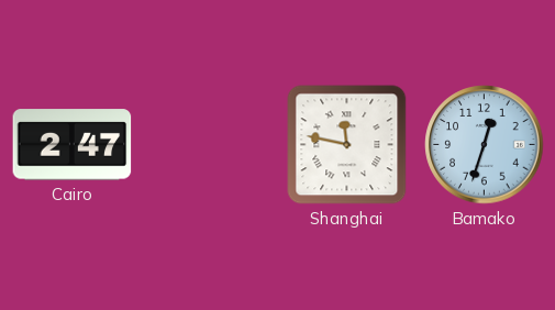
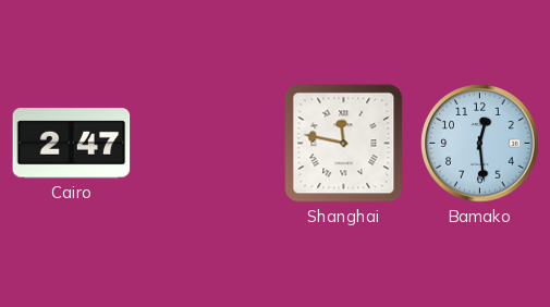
Bamako: 12:33 -> 12:29 (480, 144)
